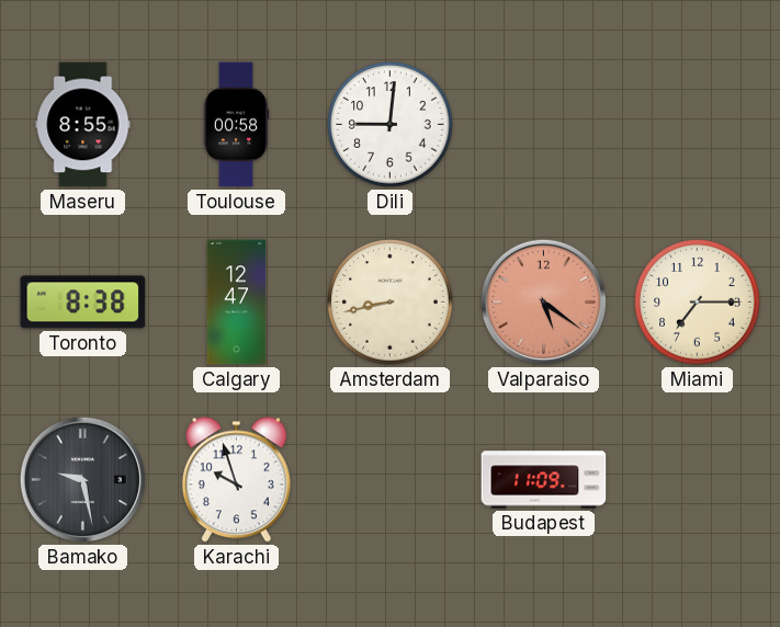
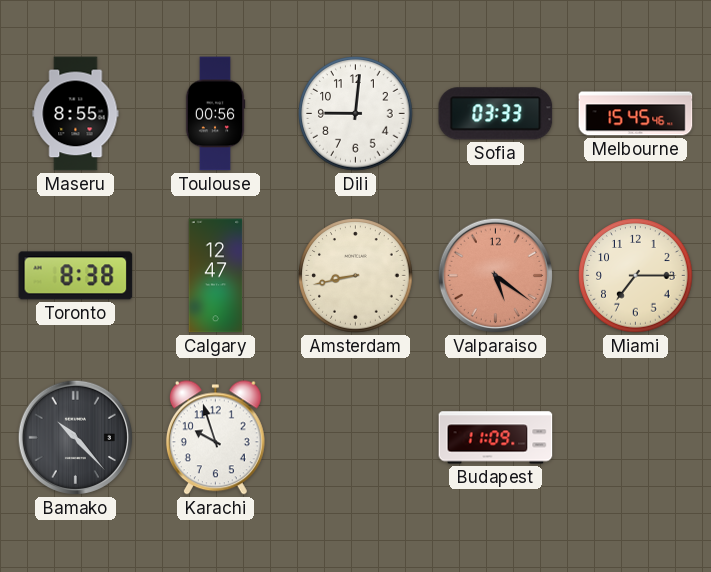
Toulouse: 00:58 -> 00:56 (215, 114)
Sofia: none -> 03:33 (496, 114)
Melbourne: none -> 15:45 (636, 114)
Bamako: 9:28 -> 10:23 (75, 437)
